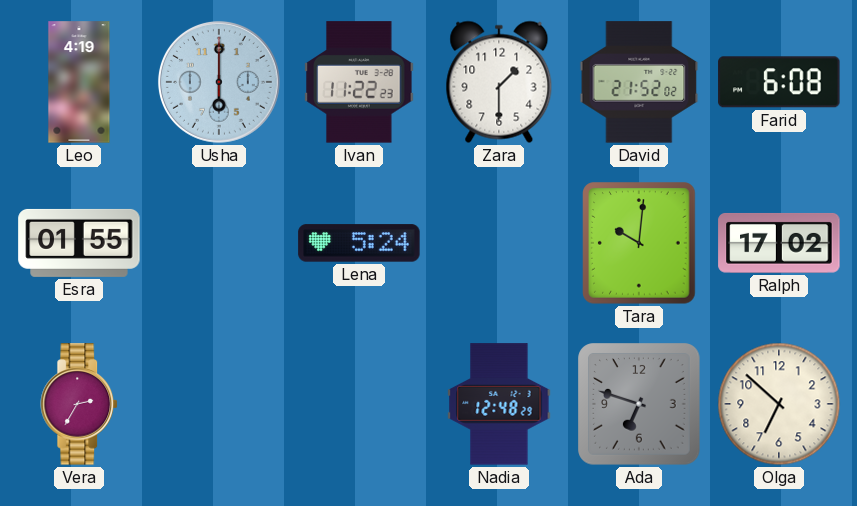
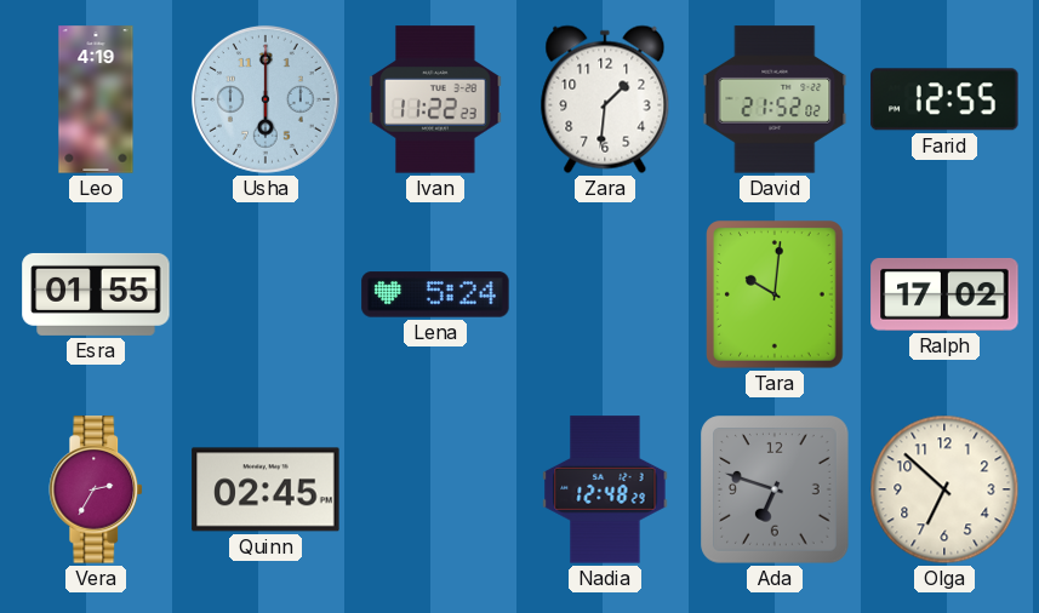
Zara: 1:30 -> 1:31 (605, 99)
Farid: 6:08 -> 12:55 (944, 99)
Quinn: none -> 02:45 (266, 489)
